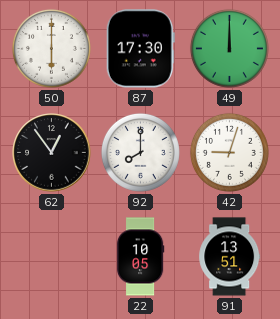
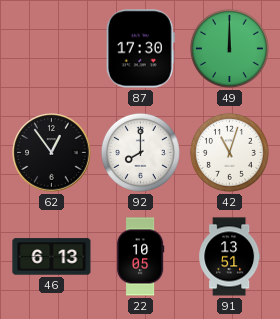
50: 6:00 -> none (51, 48)
42: 9:03 -> 11:03 (229, 152)
46: none -> 6:13 (52, 257)
